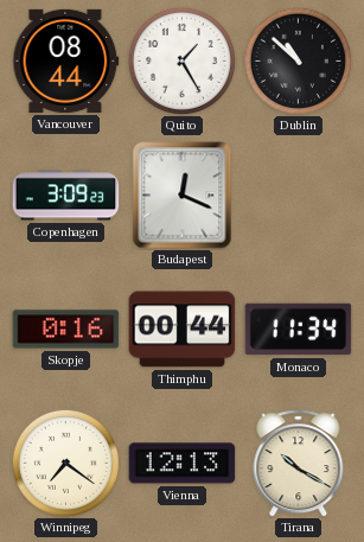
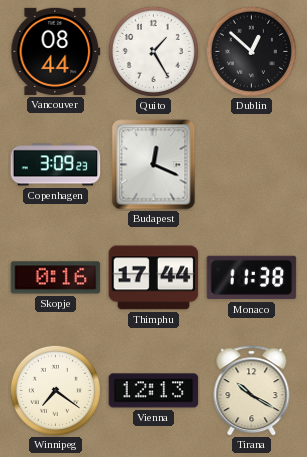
Dublin: 10:52 -> 12:52 (251, 51)
Thimphu: 00:44 -> 17:44 (154, 278)
Monaco: 11:34 -> 11:38 (252, 278)
